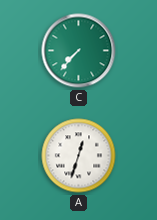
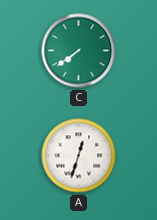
C: 7:37 -> 7:39 (79, 51)
